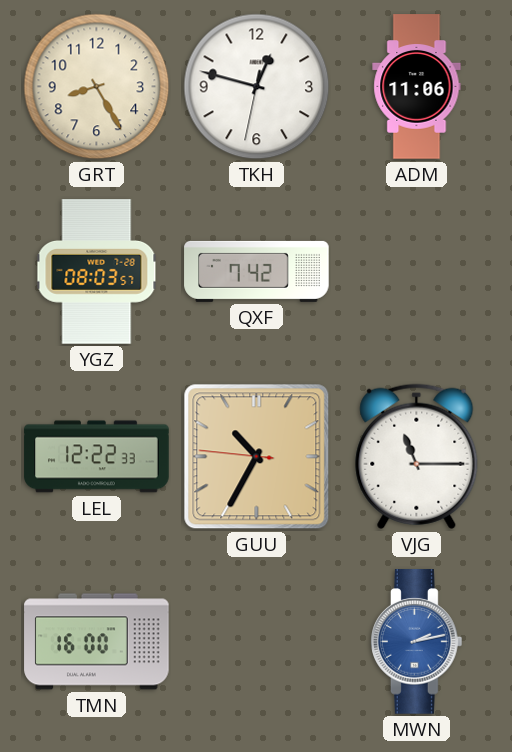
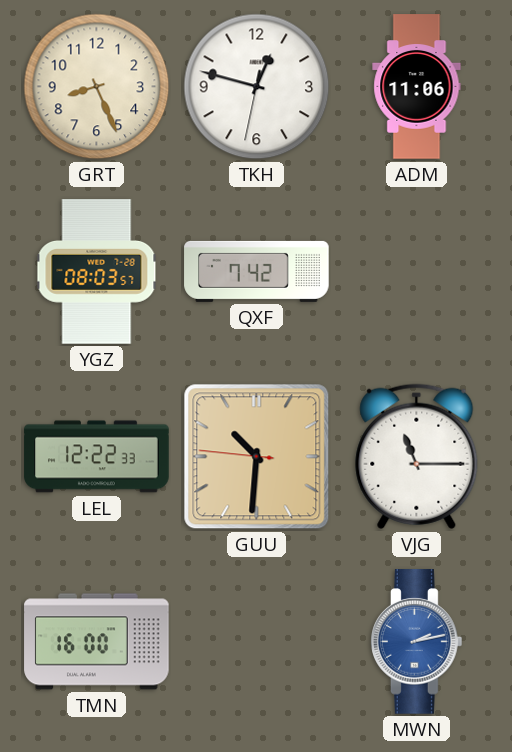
GRT: 8:25 -> 8:26 (97, 87)
GUU: 10:34 -> 10:30 (257, 457)
